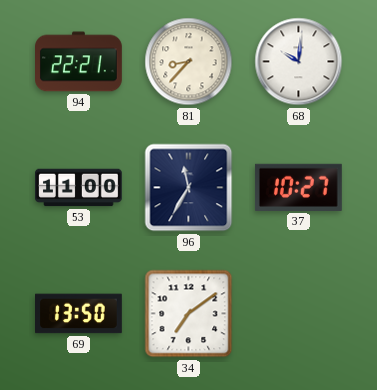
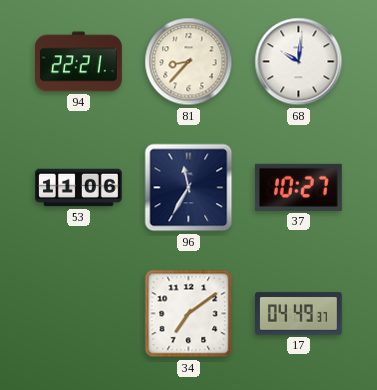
53: 11:00 -> 11:06 (79, 188)
69: 13:50 -> none (79, 314)
17: none -> 04:49 (299, 314)
